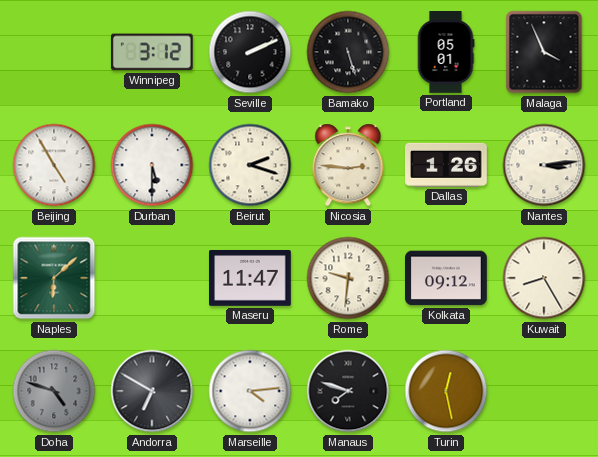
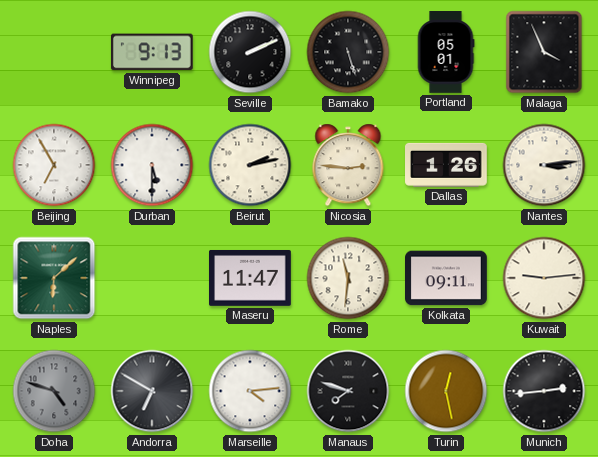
Winnipeg: 3:12 -> 9:13 (152, 52)
Beijing: 4:55 -> 6:55 (54, 165)
Beirut: 2:18 -> 2:13 (250, 165)
Rome: 9:31 -> 11:31 (348, 278)
Kolkata: 09:12 -> 09:11 (447, 278)
Kuwait: 8:25 -> 9:14 (544, 278)
Munich: none -> 2:44 (544, 391)
